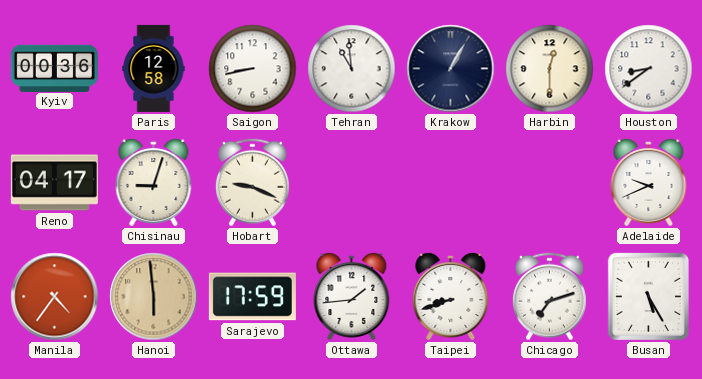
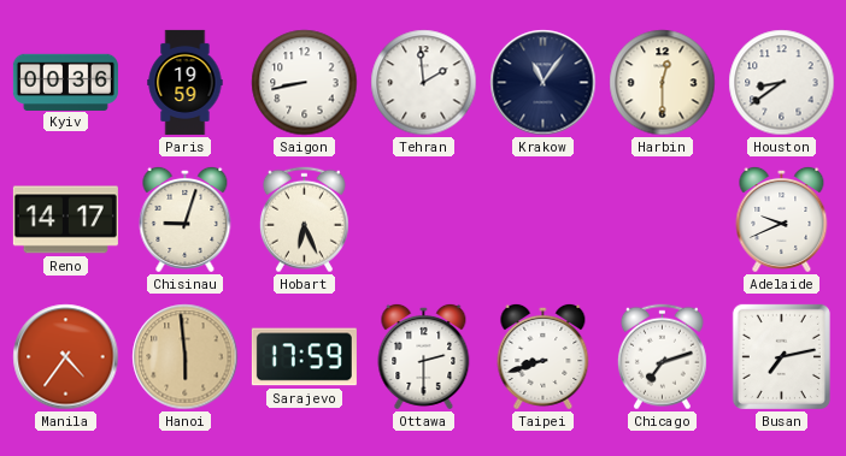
Paris: 12:58 -> 19:59 (186, 82)
Tehran: 10:59 -> 1:59 (424, 83)
Krakow: 1:05 -> 11:06 (544, 83)
Reno: 04:17 -> 14:17 (65, 220)
Hobart: 9:19 -> 6:26 (304, 220)
Ottawa: 1:44 -> 2:30 (424, 356)
Busan: 5:25 -> 7:13 (781, 356)
